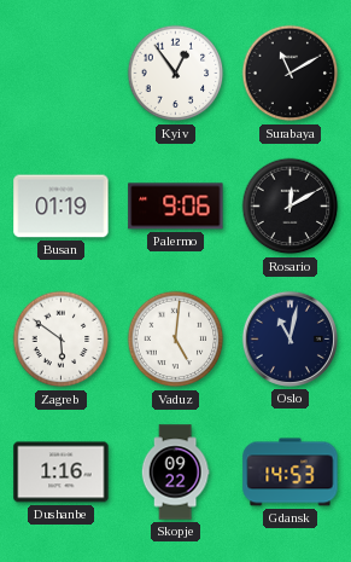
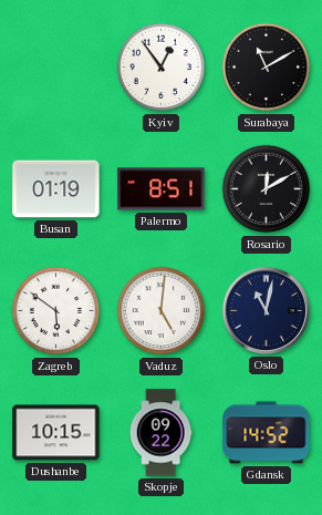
Palermo: 9:06 -> 8:51 (162, 189)
Dushanbe: 1:16 -> 10:15 (56, 433)
Gdansk: 14:53 -> 14:52 (267, 433)
